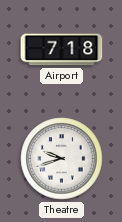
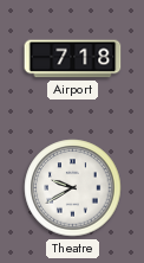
Theatre: 9:42 -> 9:40 (73, 188)
